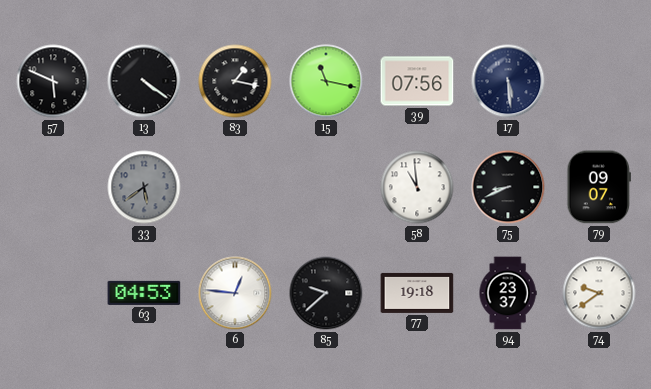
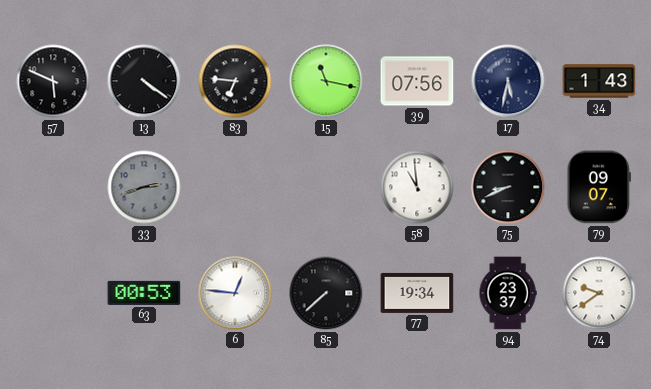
83: 1:17 -> 6:46 (235, 81)
17: 5:29 -> 5:32 (508, 81)
34: none -> 1:43 (599, 81)
33: 5:39 -> 2:42 (144, 187)
63: 04:53 -> 00:53 (144, 293)
85: 9:38 -> 7:38 (326, 293)
77: 19:18 -> 19:34 (417, 293)
